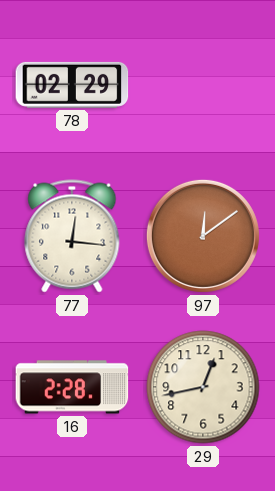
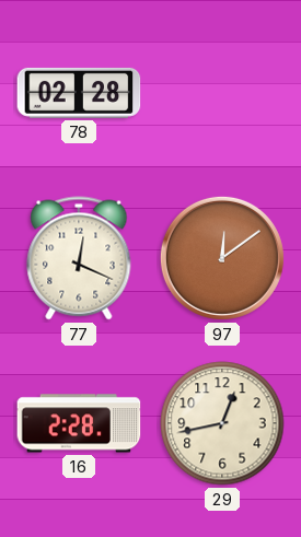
78: 02:29 -> 02:28 (79, 93)
77: 12:16 -> 12:19 (79, 258)
